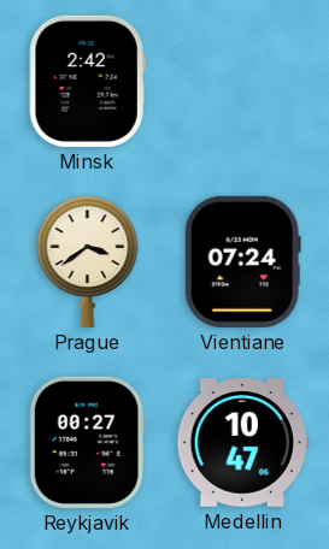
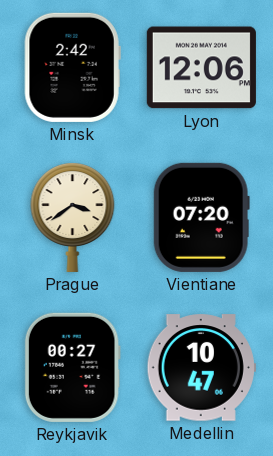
Lyon: none -> 12:06 (201, 68)
Vientiane: 07:24 -> 07:20 (201, 217)
